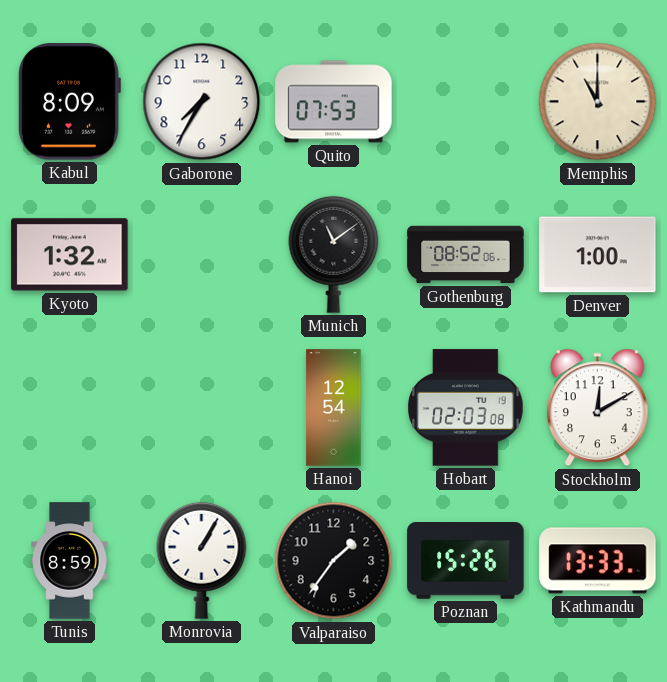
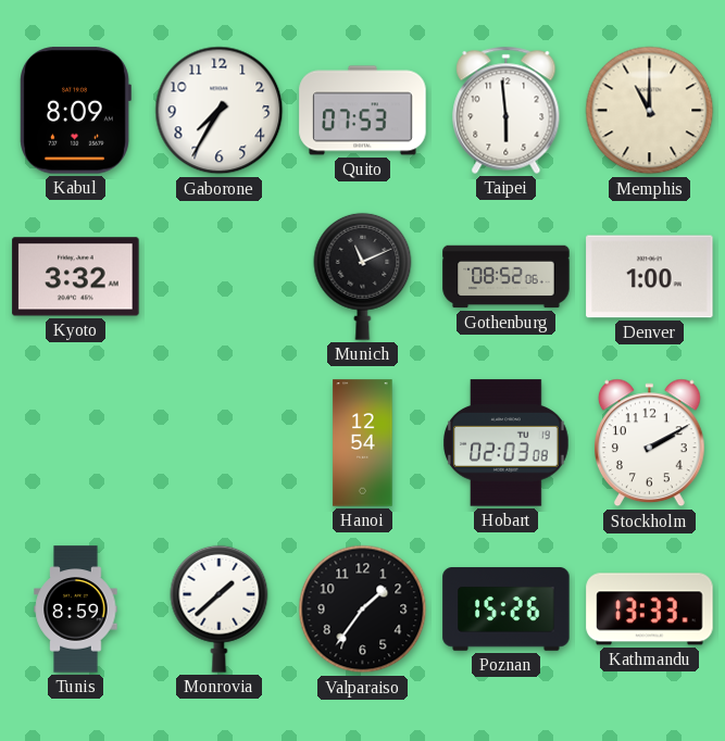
Taipei: none -> 5:59 (507, 110)
Kyoto: 1:32 -> 3:32 (76, 277)
Munich: 11:09 -> 11:11 (363, 276)
Stockholm: 12:10 -> 2:10 (650, 443)
Monrovia: 1:05 -> 1:38 (220, 608)
